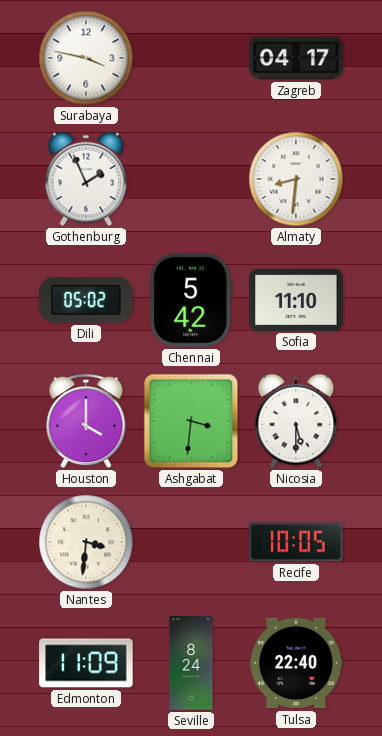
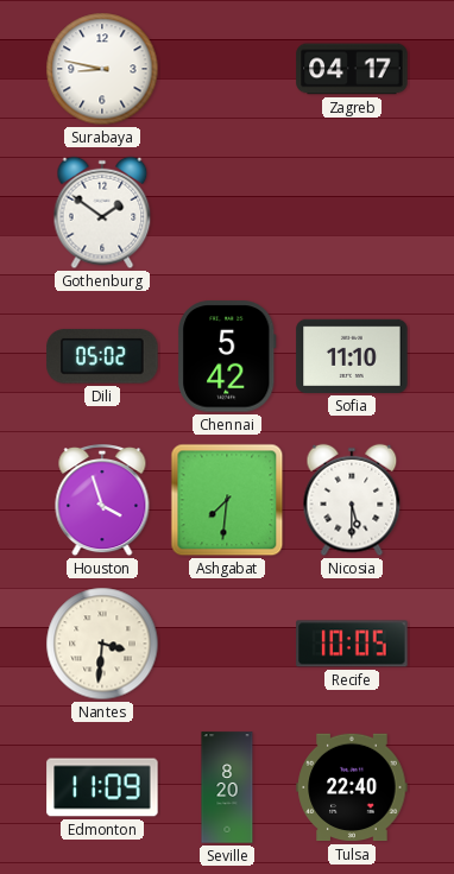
Surabaya: 3:47 -> 8:47 (102, 69)
Gothenburg: 1:56 -> 1:51 (102, 213)
Almaty: 8:31 -> none (296, 179)
Houston: 4:00 -> 3:57 (102, 501)
Ashgabat: 3:31 -> 7:31 (227, 500)
Seville: 8:24 -> 8:20 (227, 787)
